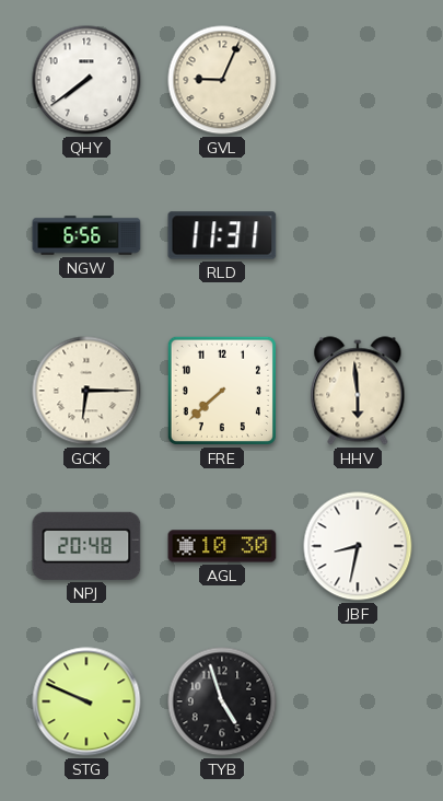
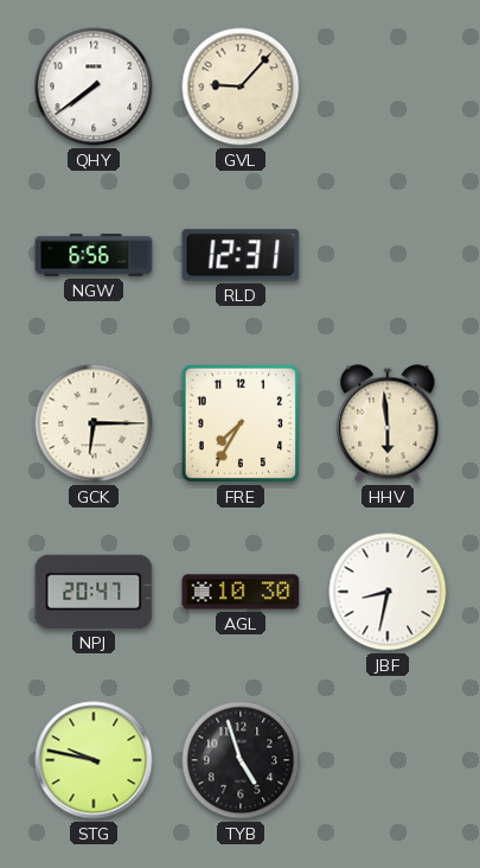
GVL: 9:04 -> 9:07 (241, 87)
RLD: 11:31 -> 12:31 (241, 255)
FRE: 7:38 -> 7:35 (241, 423)
NPJ: 20:48 -> 20:47 (94, 592)
STG: 9:49 -> 9:47 (94, 760)
